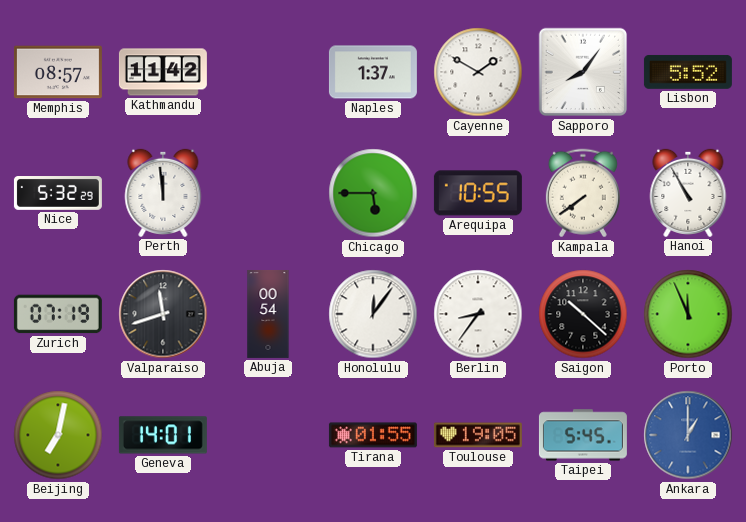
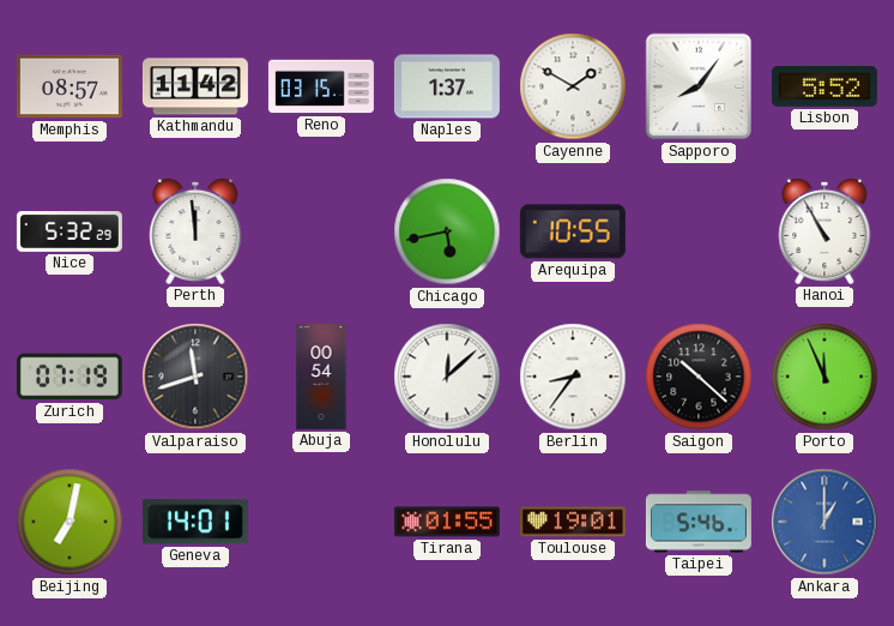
Reno: none -> 03:15 (321, 86)
Chicago: 5:45 -> 5:43 (447, 231)
Kampala: 7:39 -> none (583, 193)
Honolulu: 12:06 -> 12:08 (447, 377)
Toulouse: 19:05 -> 19:01 (573, 522)
Taipei: 5:45 -> 5:46 (699, 522)
